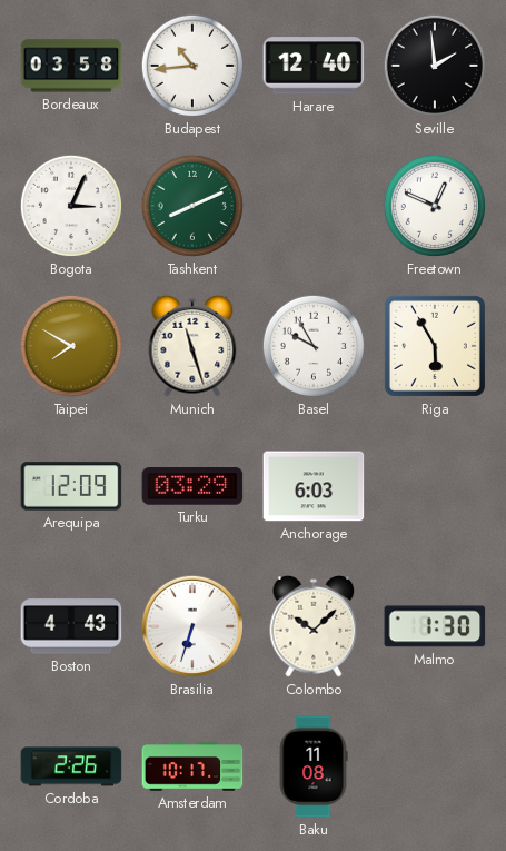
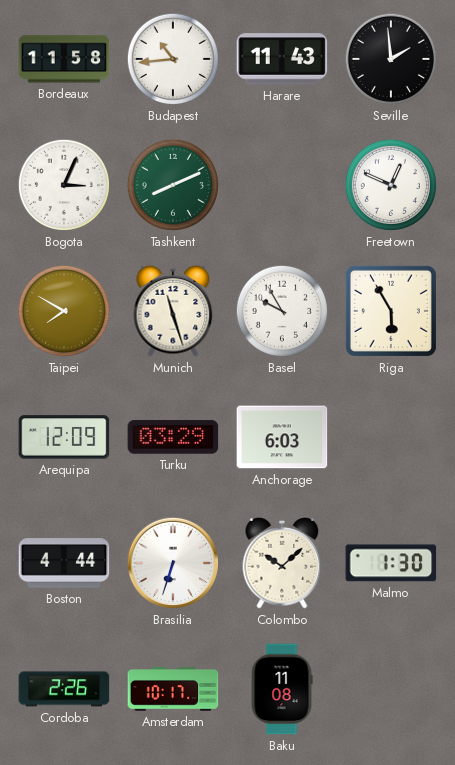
Bordeaux: 03:58 -> 11:58 (64, 59)
Harare: 12:40 -> 11:43 (282, 59)
Boston: 4:43 -> 4:44 (64, 563)
